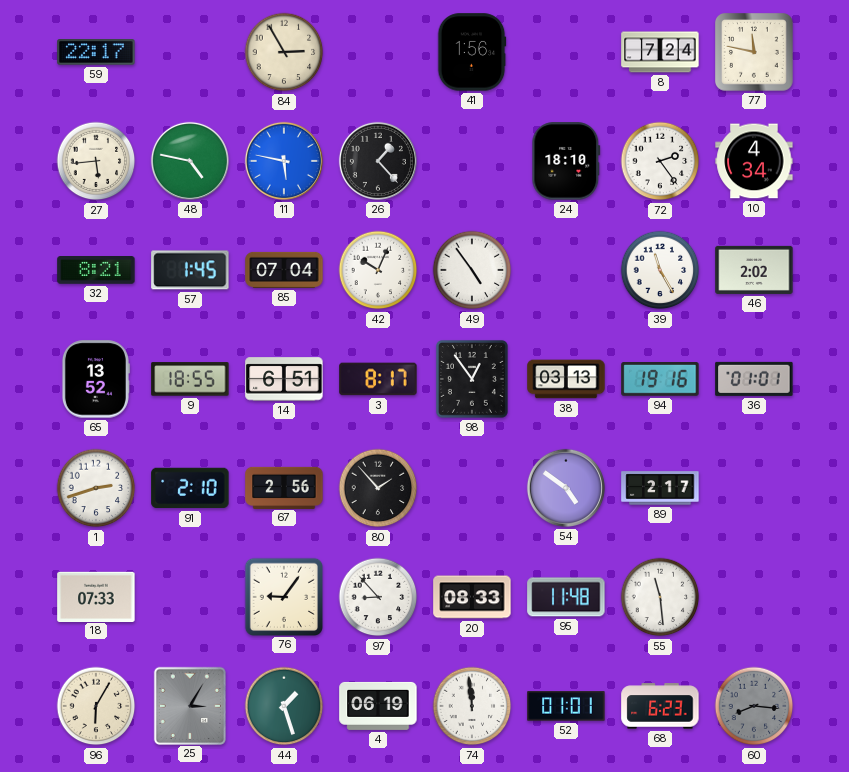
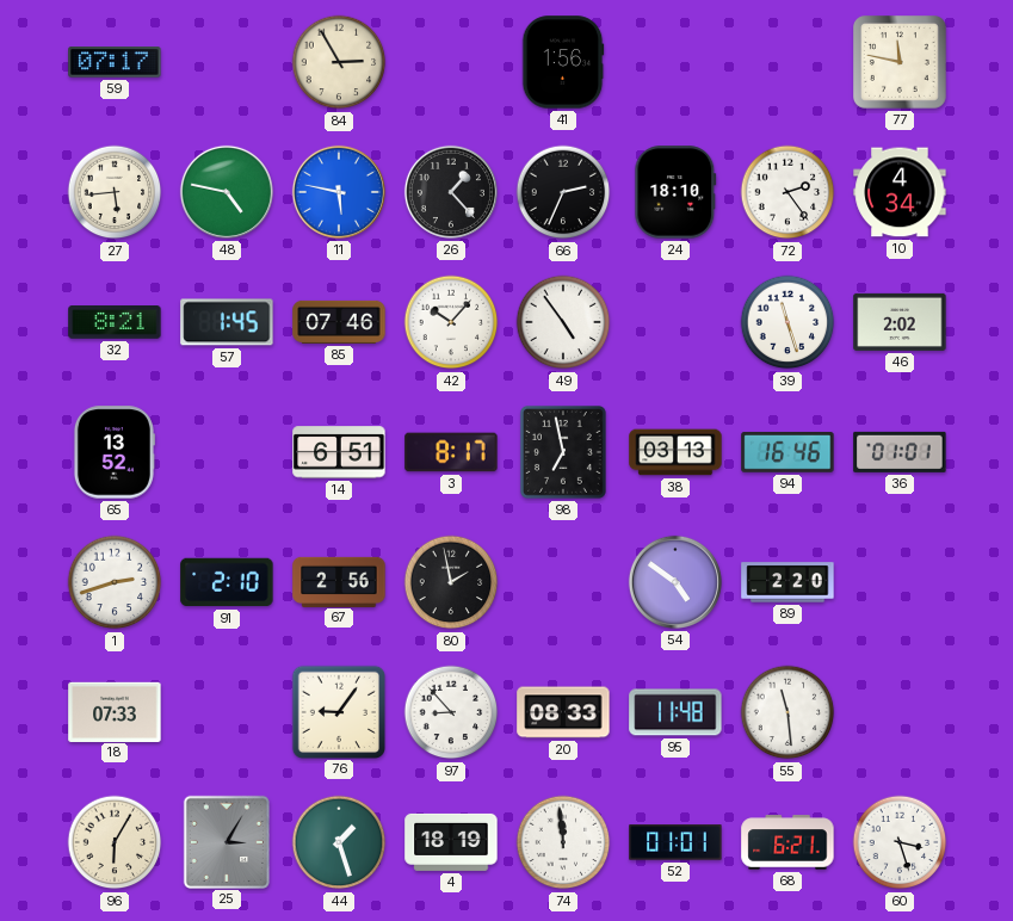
59: 22:17 -> 07:17 (115, 62)
8: 7:24 -> none (660, 52)
66: none -> 2:34 (563, 192)
85: 07:04 -> 07:46 (339, 322)
42: 10:04 -> 10:07 (451, 322)
39: 11:25 -> 11:27 (787, 322)
9: 18:55 -> none (190, 379)
98: 12:54 -> 6:58 (563, 452)
94: 19:16 -> 16:46 (787, 453)
80: 1:53 -> 1:58 (451, 582)
89: 2:17 -> 2:20 (787, 582)
4: 06:19 -> 18:19 (451, 842)
68: 6:23 -> 6:21 (787, 842)
60: 8:16 -> 3:27 (900, 842)
60 dial: grey -> white (900, 842)
